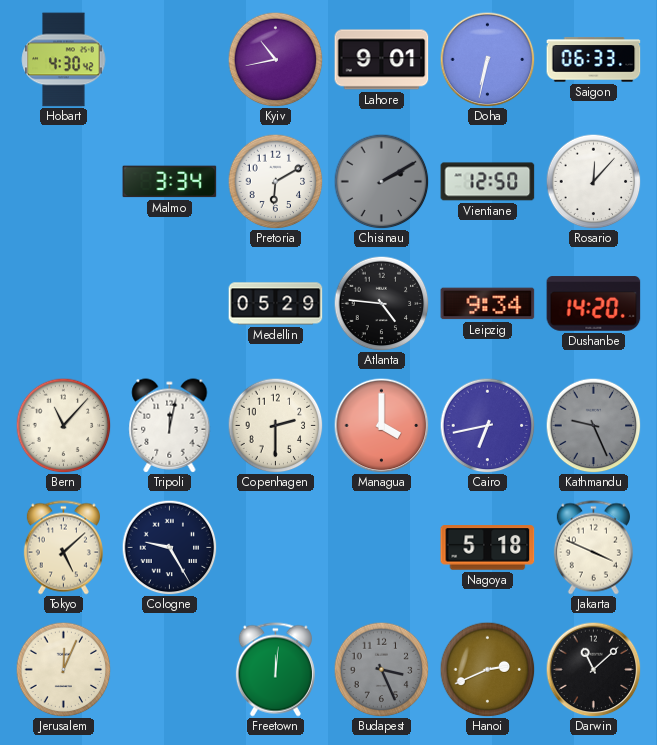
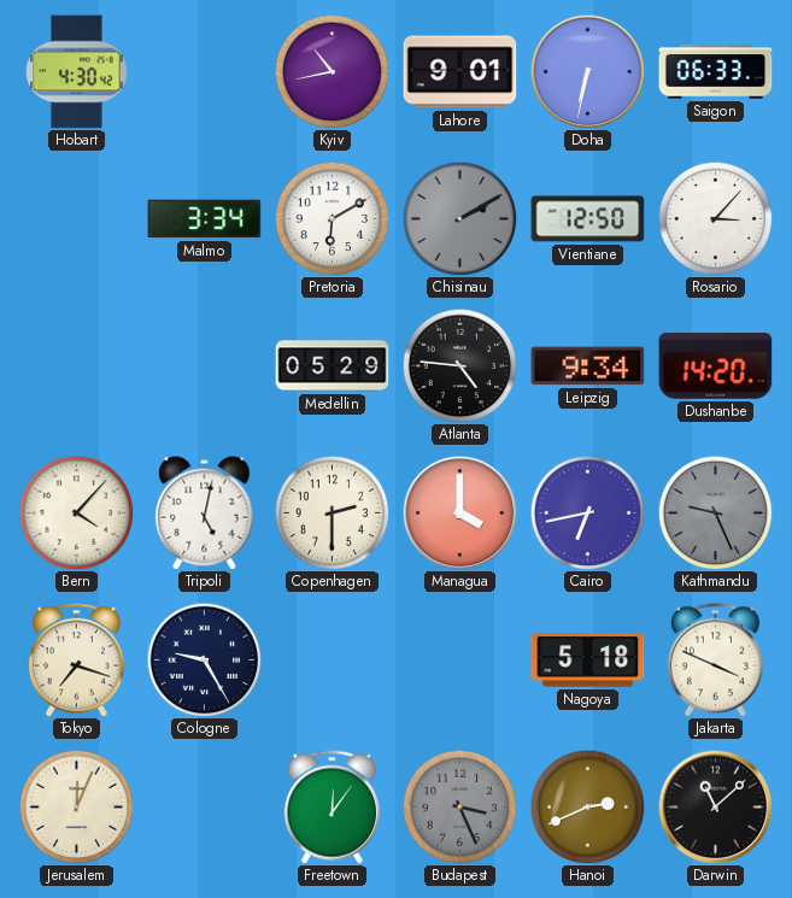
Rosario: 12:07 -> 3:07 (715, 218)
Bern: 11:07 -> 4:07 (76, 512)
Tripoli: 12:02 -> 5:02 (205, 513)
Tokyo: 5:08 -> 7:18 (76, 661)
Freetown: 12:01 -> 12:06 (332, 808)
